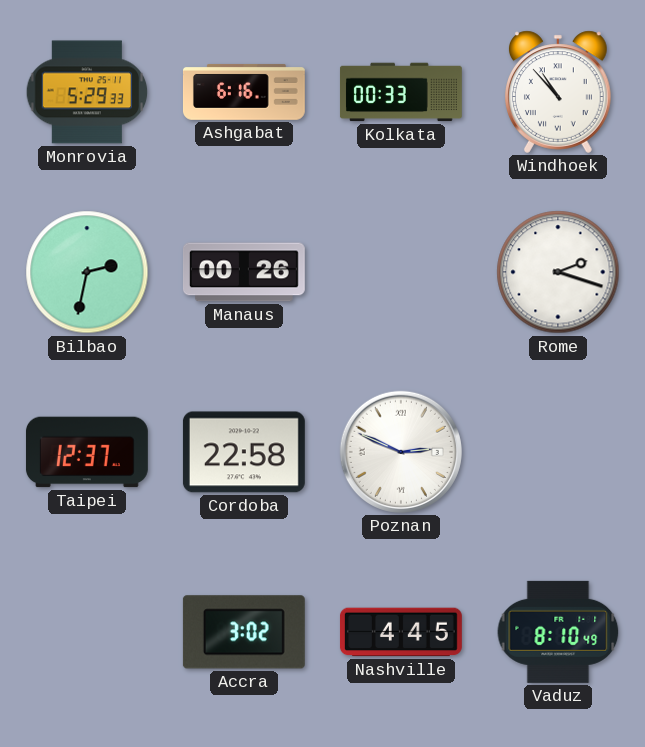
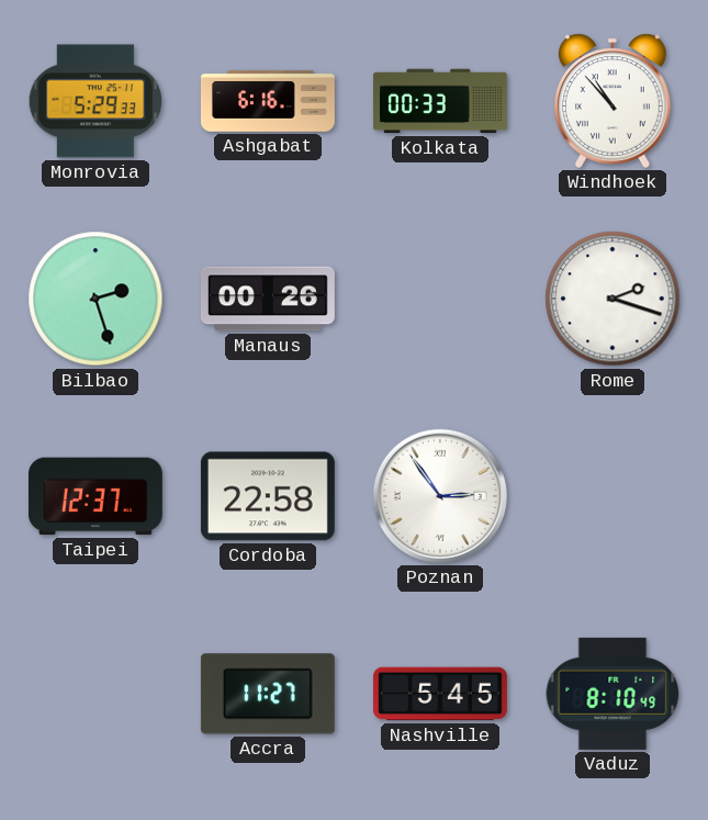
Bilbao: 2:32 -> 2:27 (95, 299)
Poznan: 2:49 -> 2:54 (440, 496)
Accra: 3:02 -> 11:27 (268, 694)
Nashville: 4:45 -> 5:45 (440, 694)
